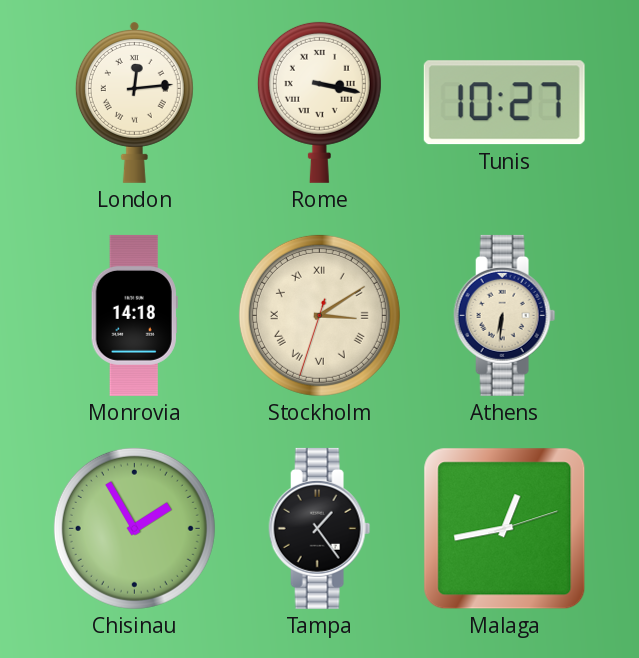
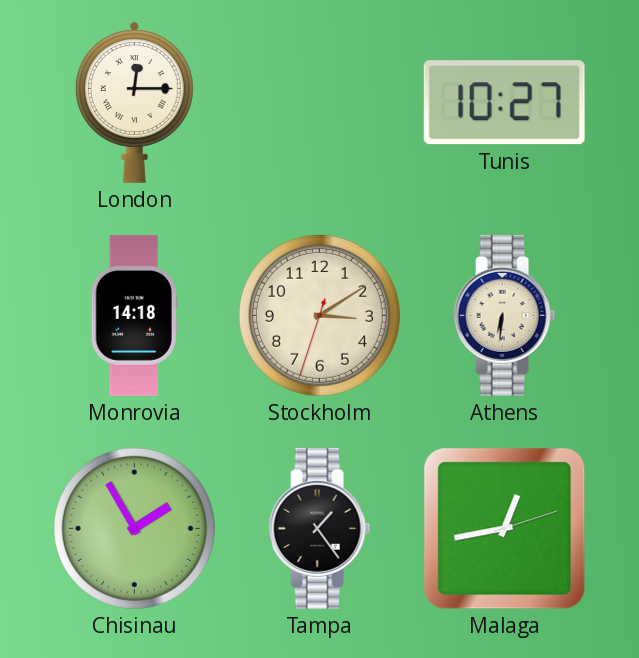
London: 12:14 -> 12:15 (134, 103)
Rome: 3:17 -> none (319, 102)
Stockholm numerals: Roman -> Arabic (319, 315)
